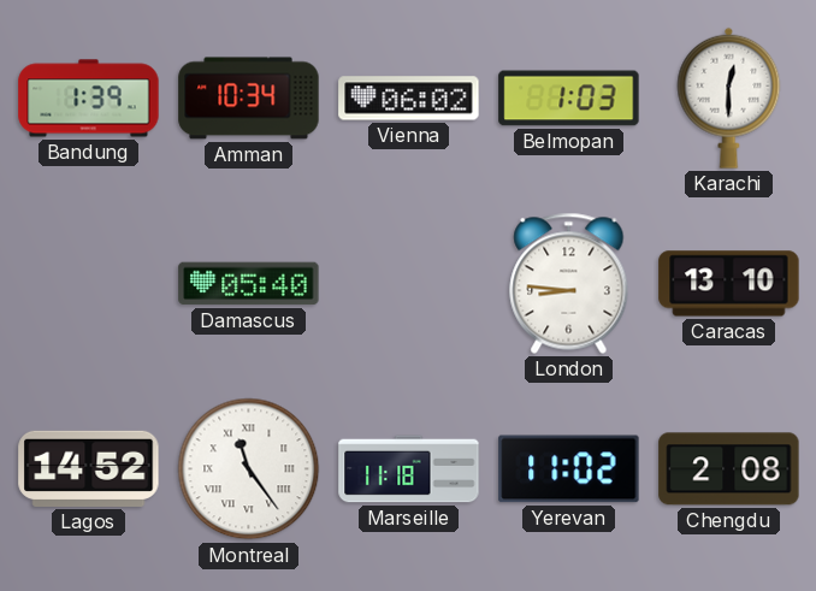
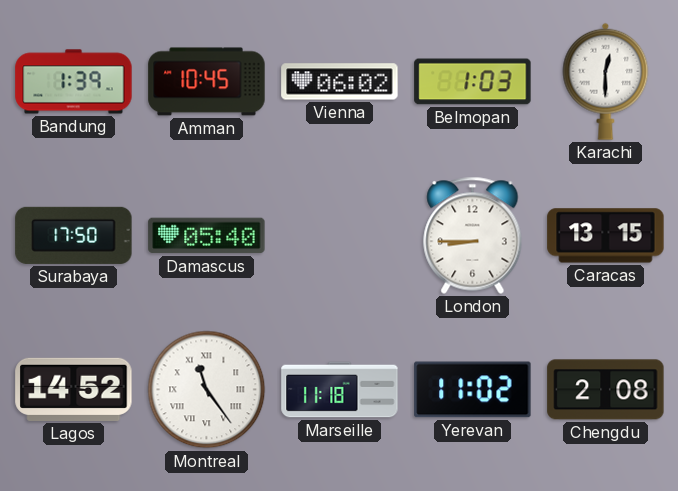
Amman: 10:34 -> 10:45 (207, 82)
Surabaya: none -> 17:50 (74, 235)
London: 8:46 -> 8:45 (473, 235)
Caracas: 13:10 -> 13:15 (606, 236)
